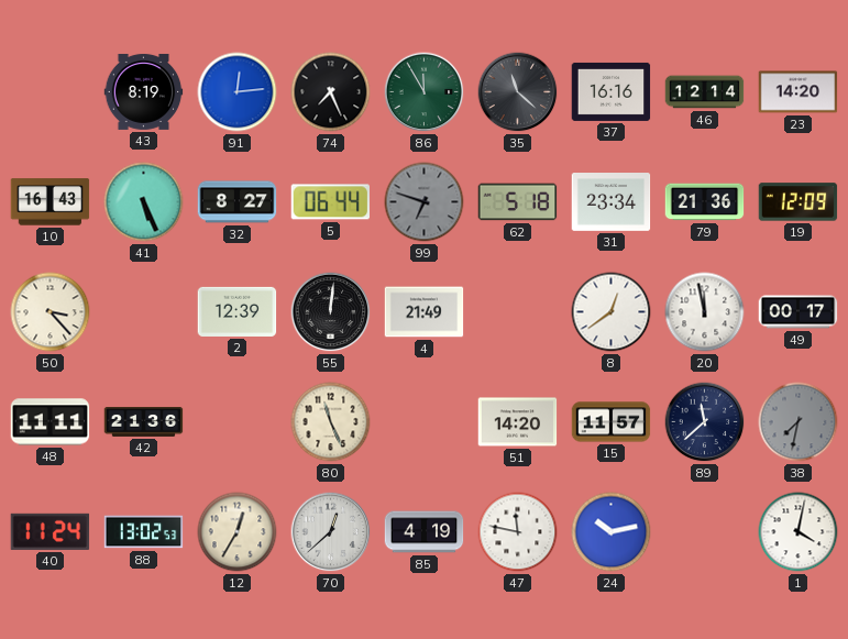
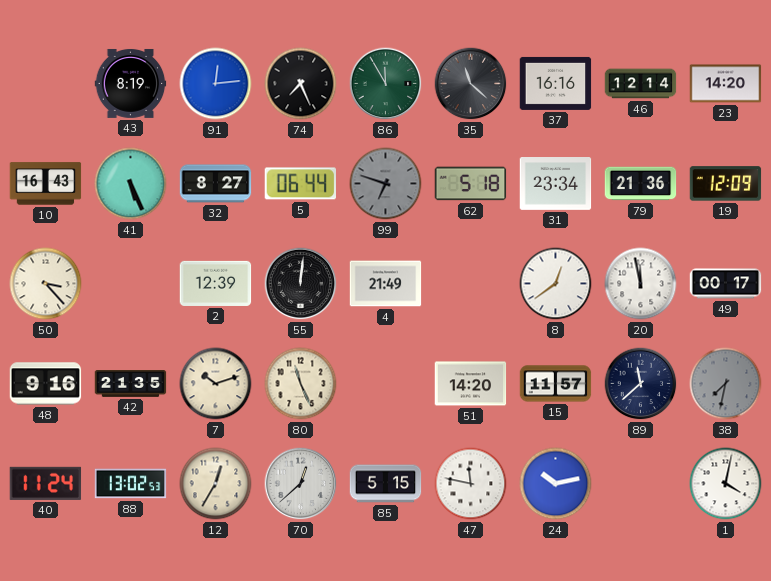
48: 11:11 -> 9:16 (46, 384)
42: 21:36 -> 21:35 (131, 384)
7: none -> 10:12 (216, 384)
85: 4:19 -> 5:15 (386, 484)
